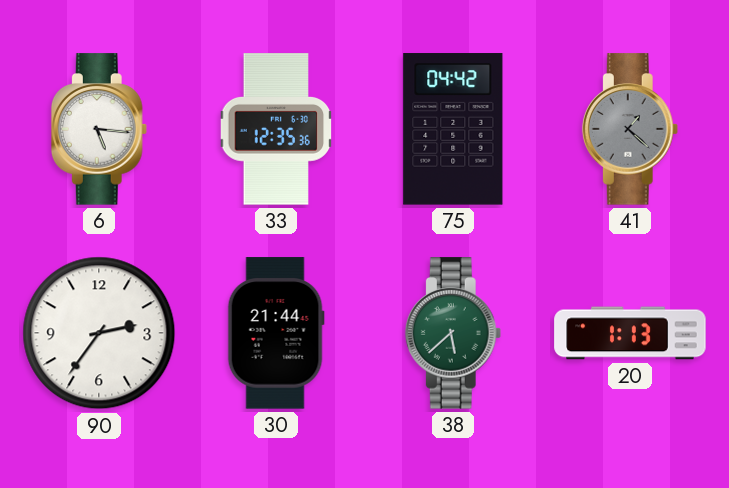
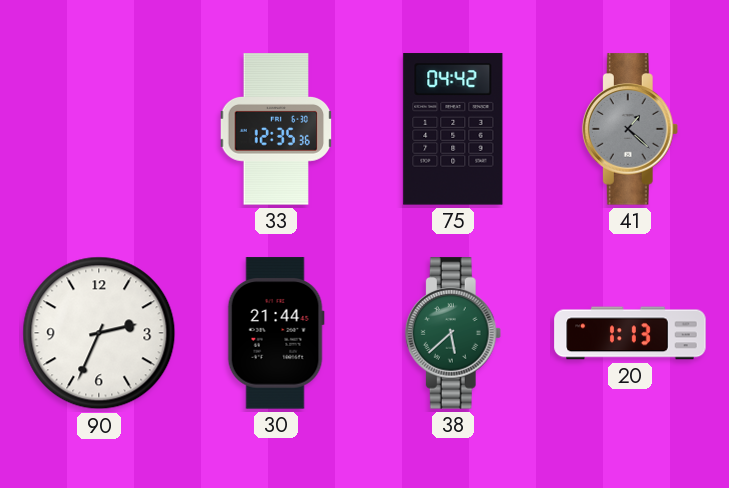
6: 5:16 -> none (99, 129)
90: 2:36 -> 2:34 (99, 333)
